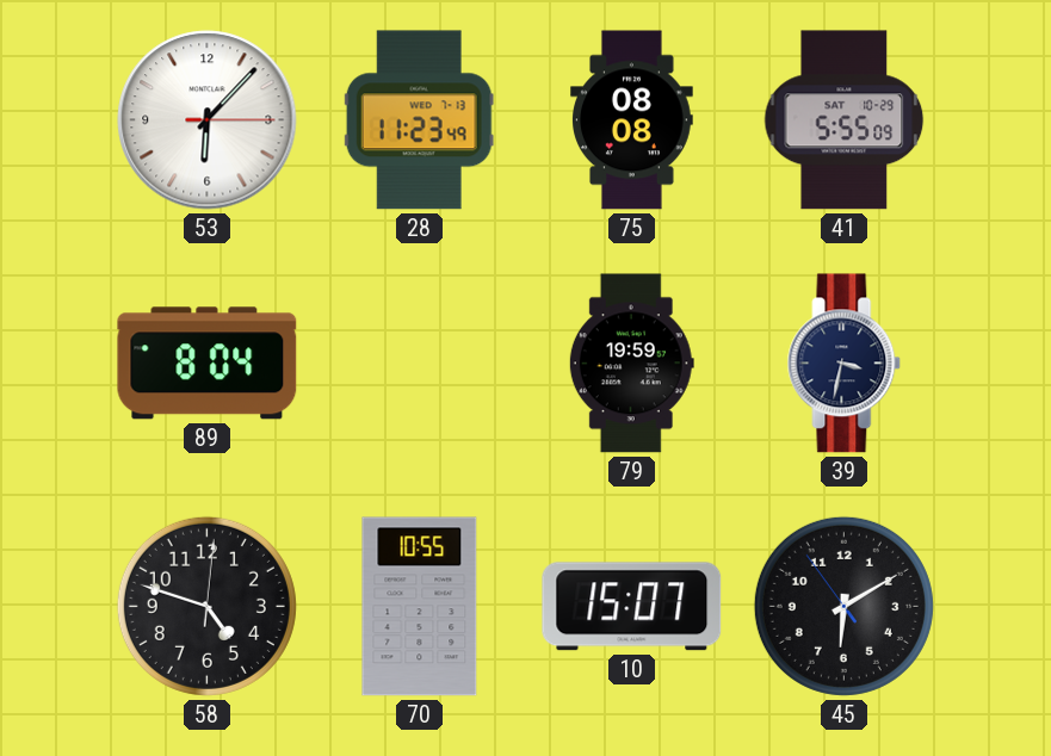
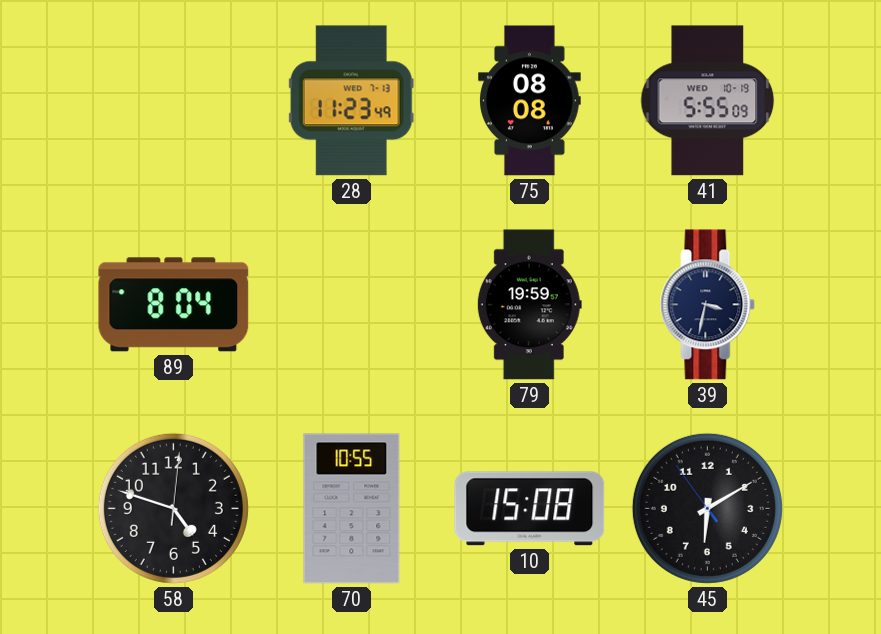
53: 6:07 -> none (208, 120)
41 date: SAT 10-29 -> WED 10-19 (708, 101)
10: 15:07 -> 15:08 (530, 509)
